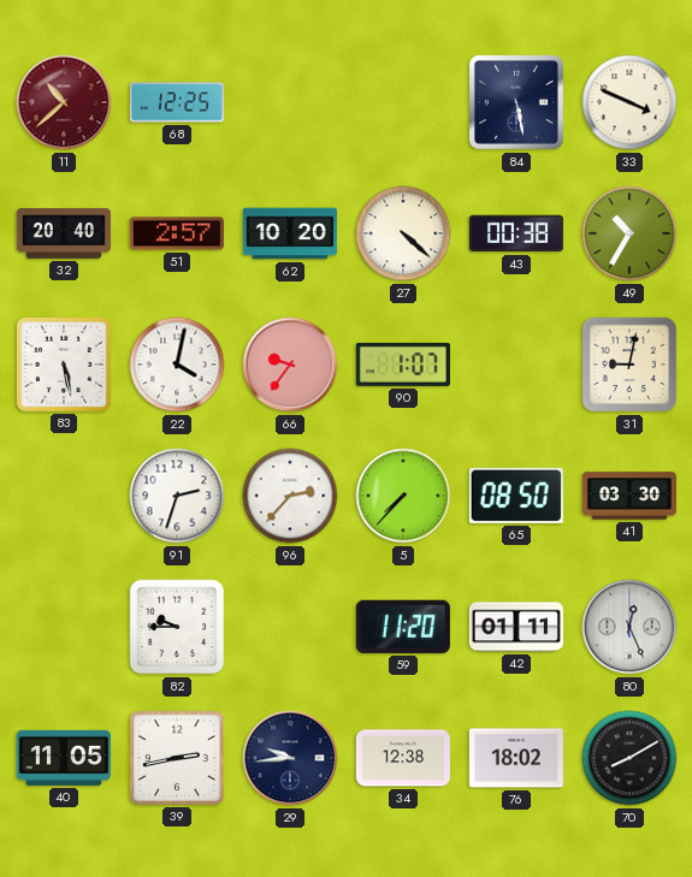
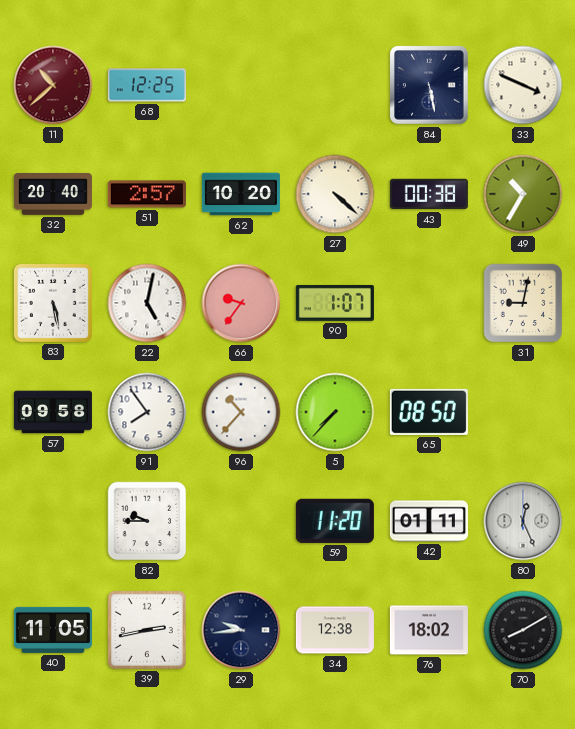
22: 4:02 -> 5:02 (147, 303)
57: none -> 09:58 (53, 412)
91: 2:33 -> 7:54 (147, 412)
96: 2:37 -> 10:37 (241, 412)
41: 03:30 -> none (629, 496)
